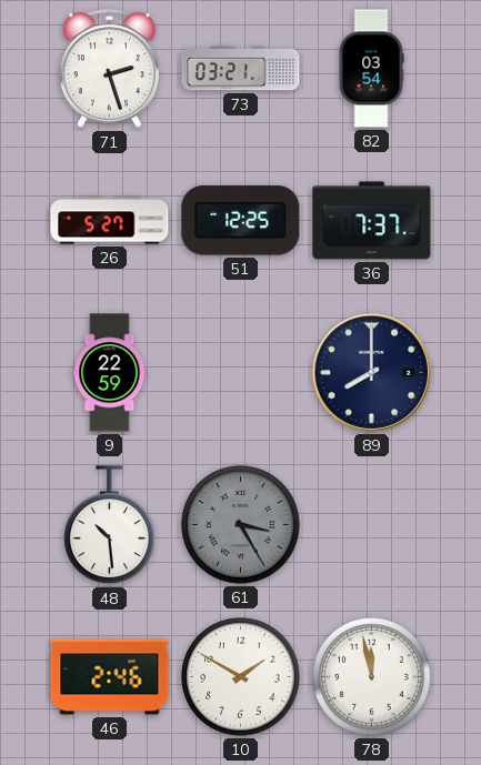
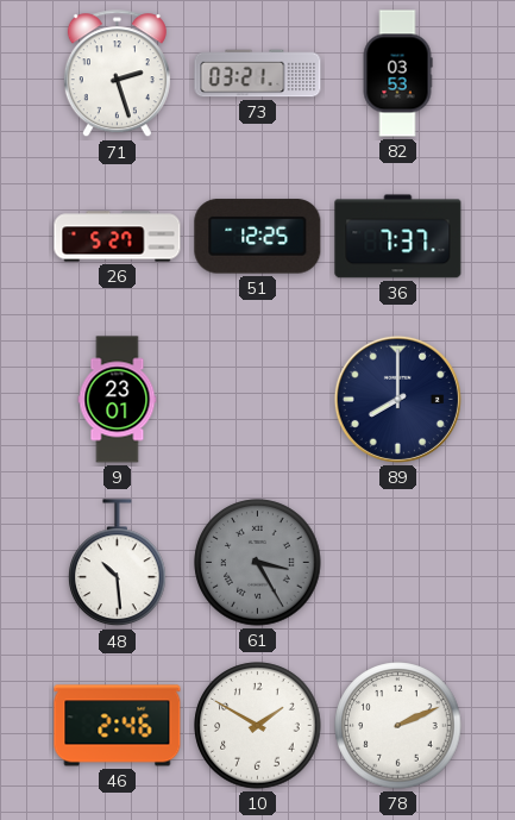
82: 03:54 -> 03:53 (397, 74)
9: 22:59 -> 23:01 (118, 400)
78: 11:58 -> 2:11 (398, 726)
